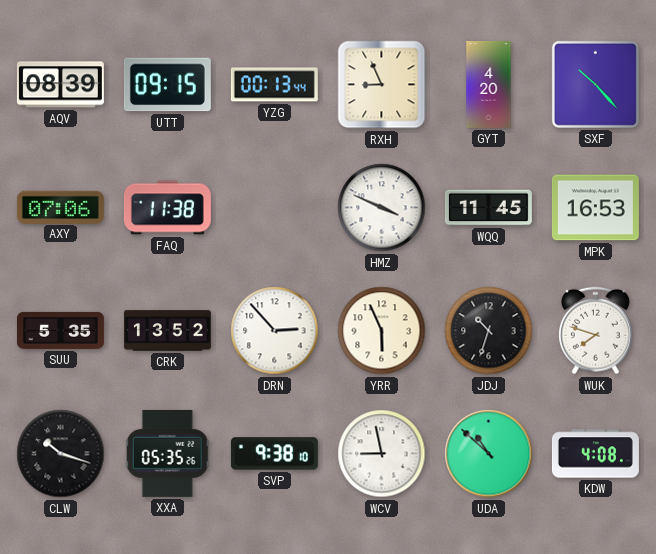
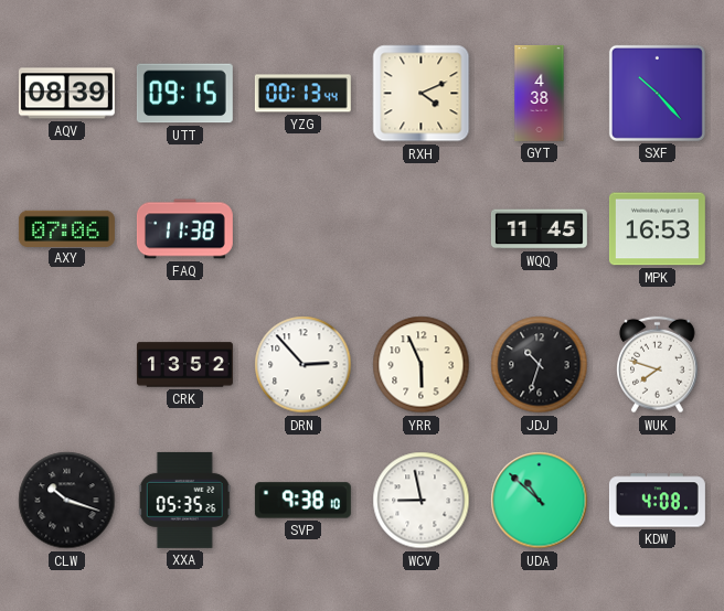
RXH: 8:56 -> 4:11 (422, 94)
GYT: 4:20 -> 4:38 (540, 93)
HMZ: 3:49 -> none (382, 208)
SUU: 5:35 -> none (60, 330)
